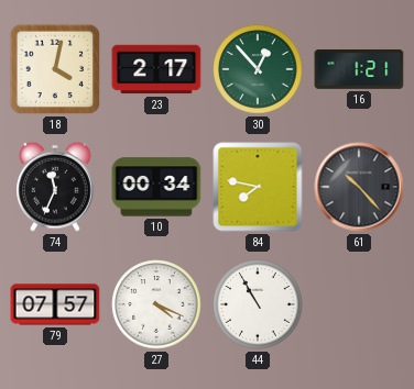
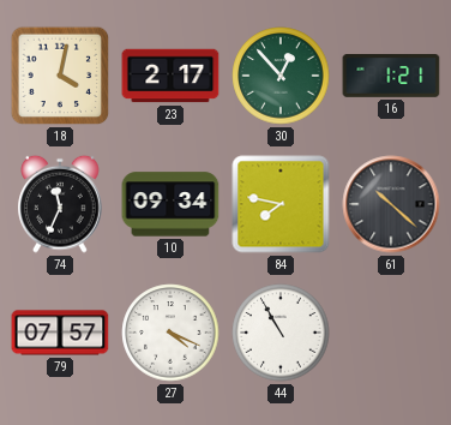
10: 00:34 -> 09:34 (170, 204)
61: 10:23 -> 10:22 (391, 204)
